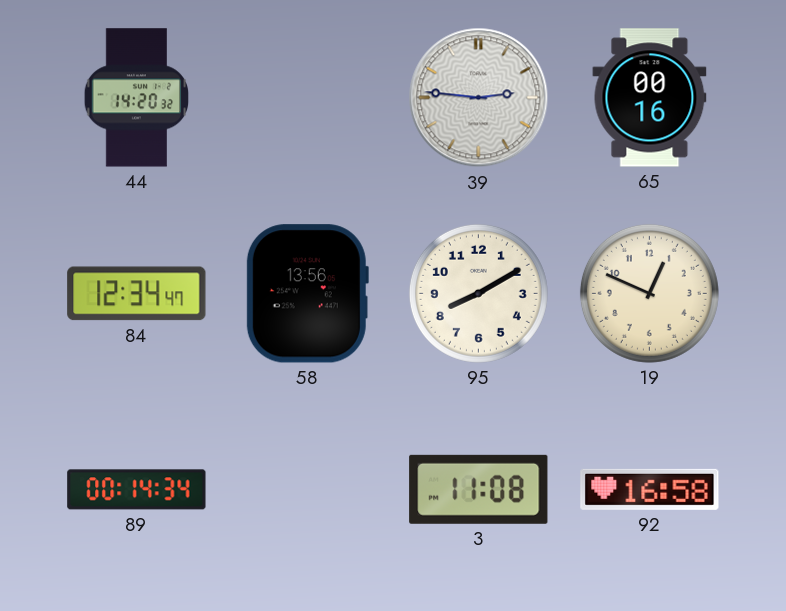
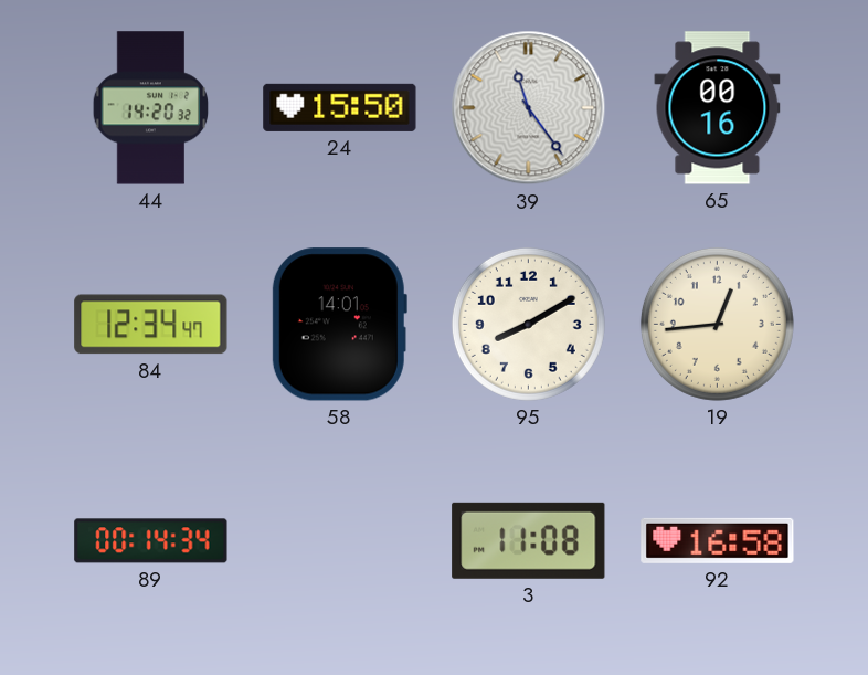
24: none -> 15:50 (340, 107)
39: 2:46 -> 11:24 (529, 108)
58: 13:56 -> 14:01 (339, 325)
19: 12:49 -> 12:44 (717, 324)
